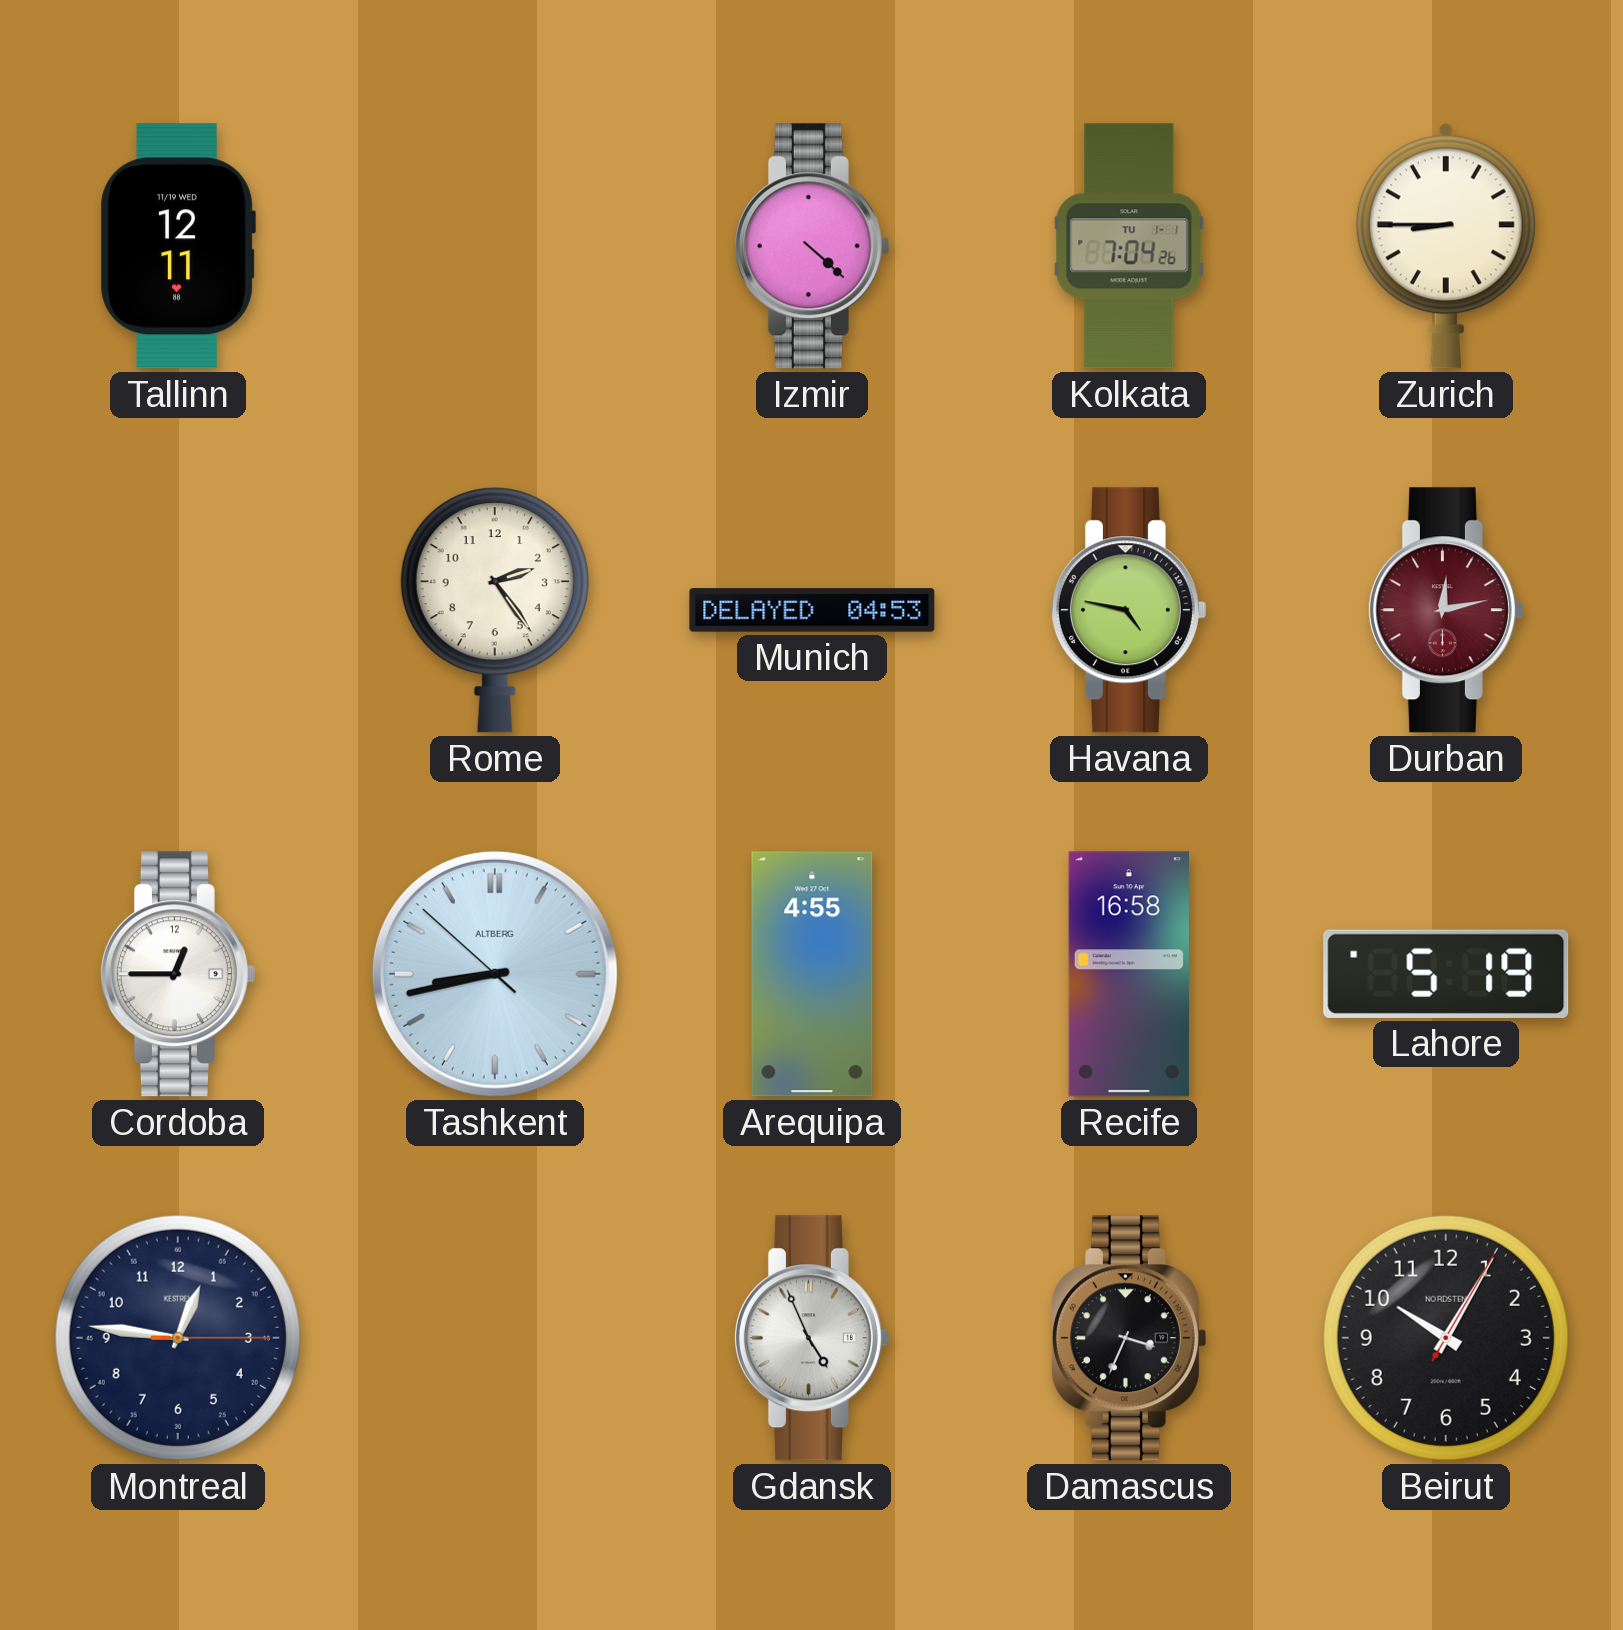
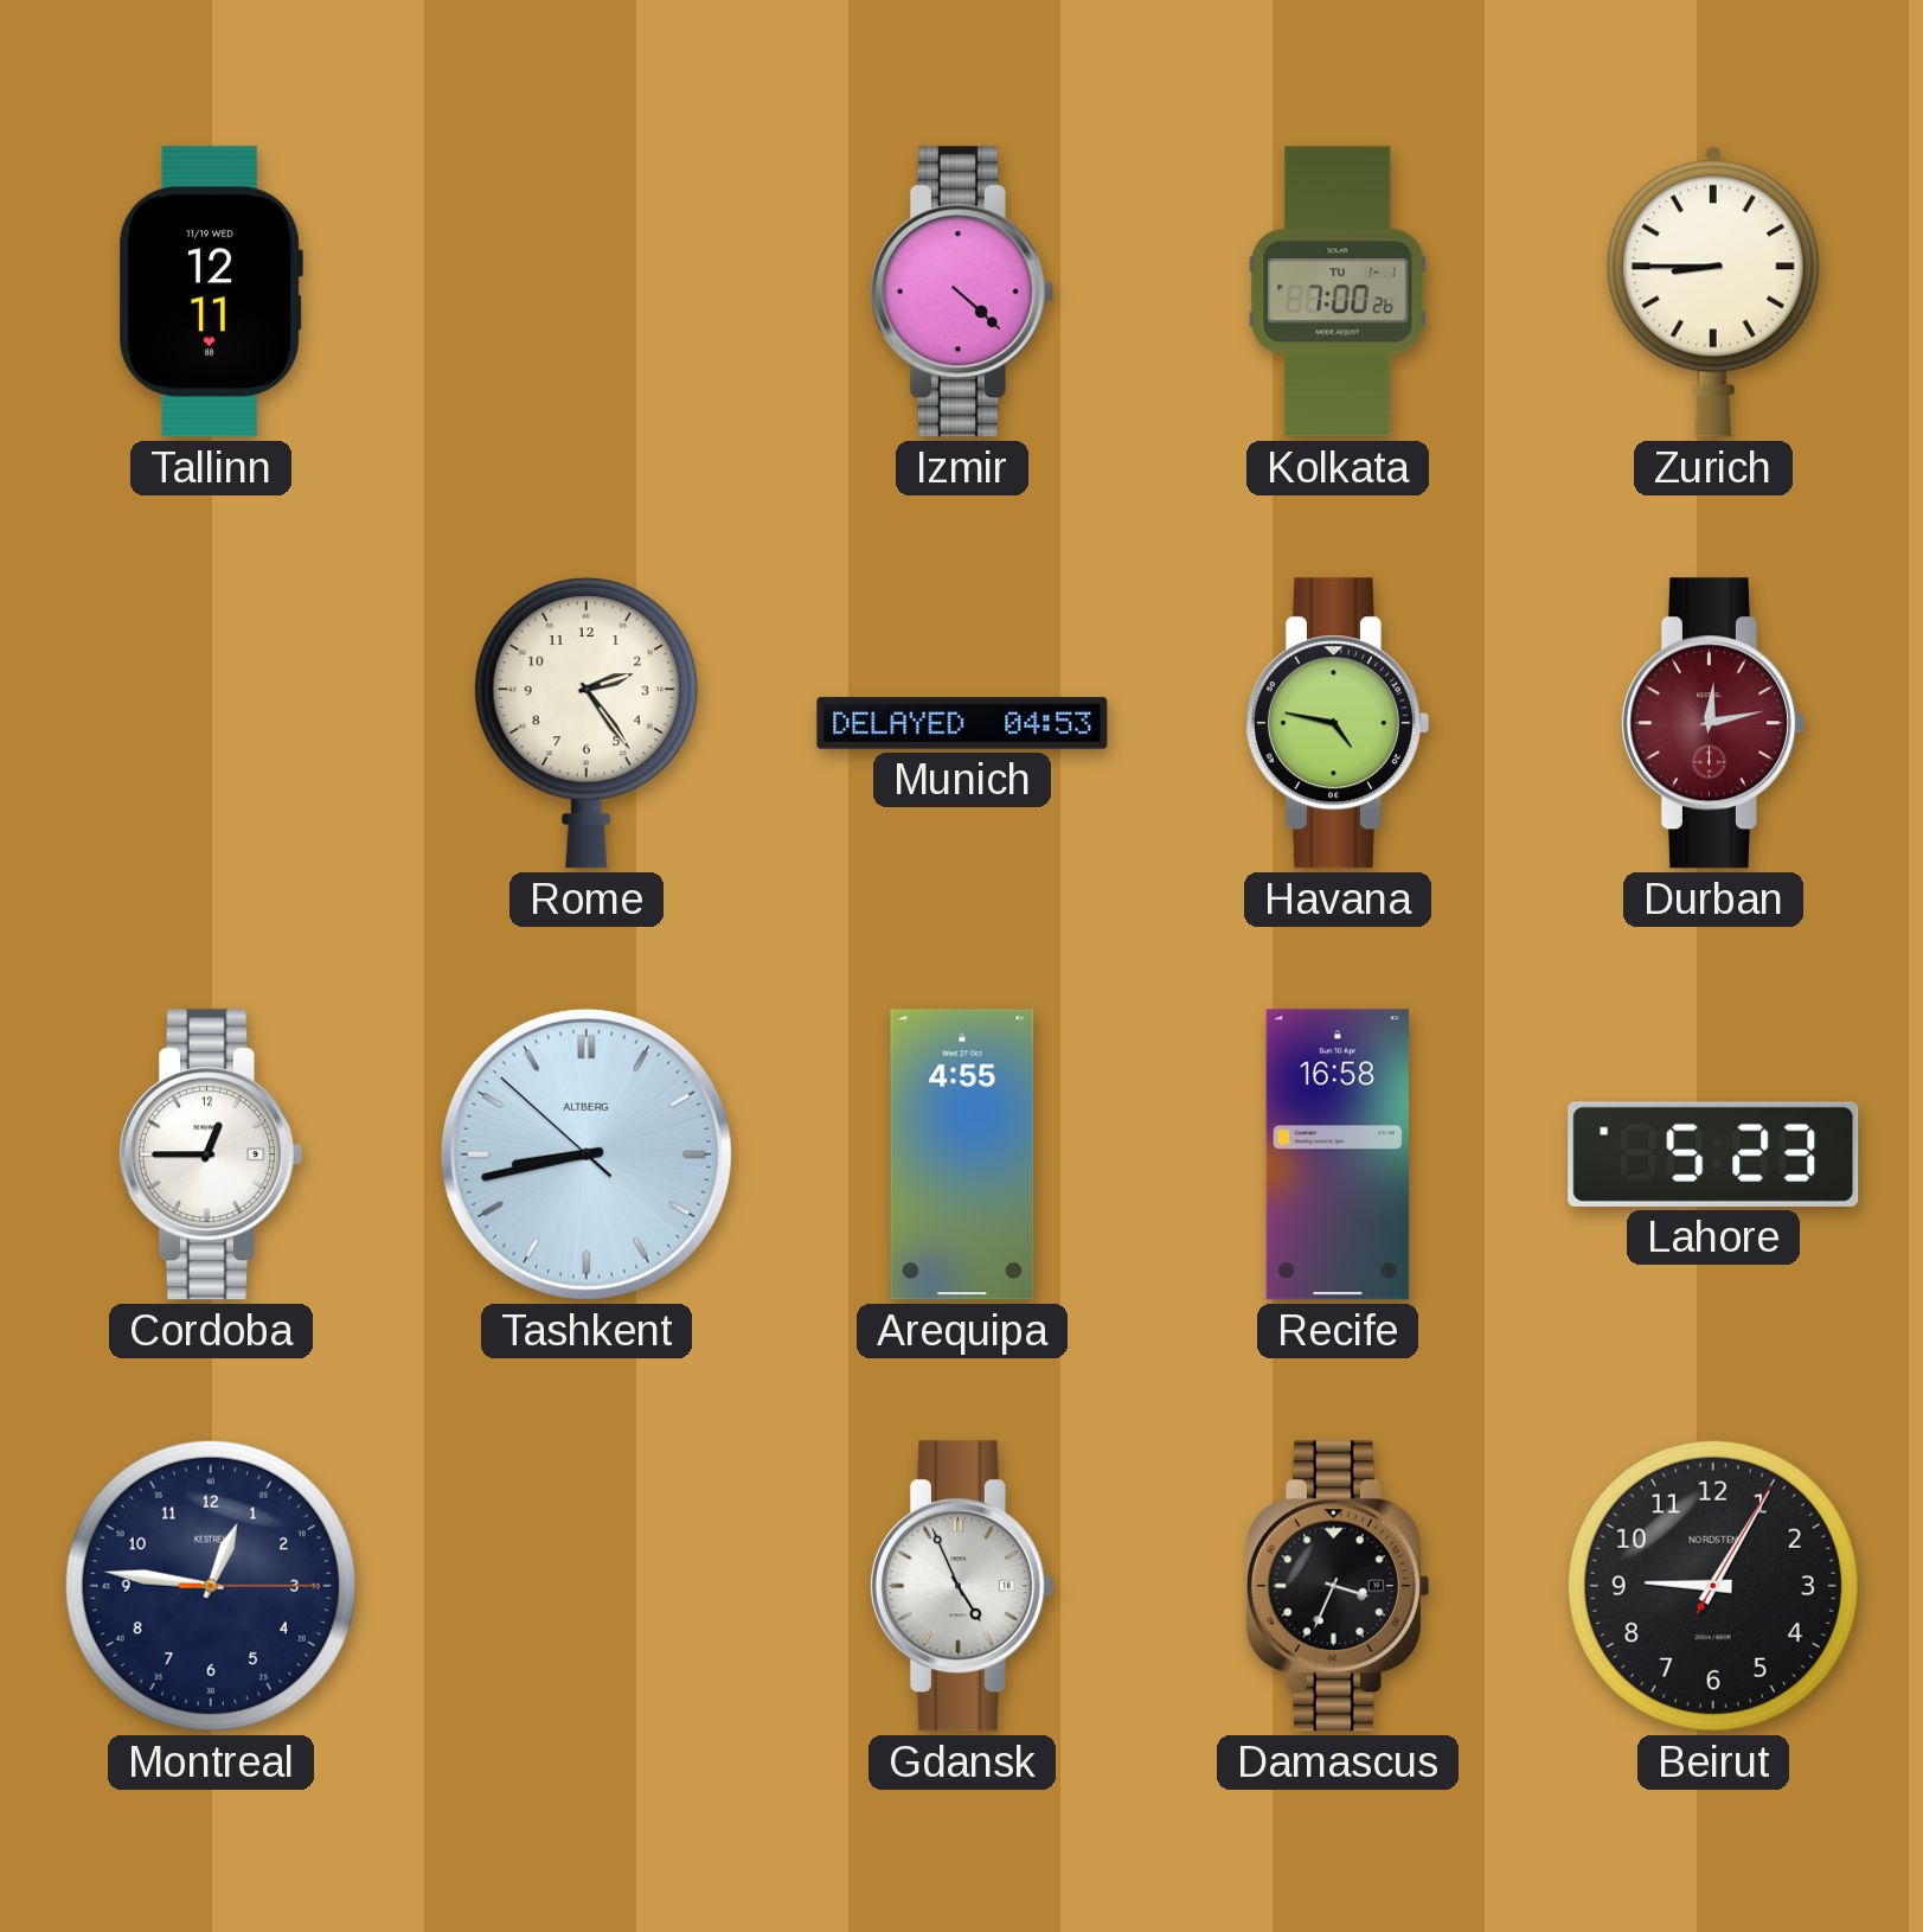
Kolkata: 7:04 -> 7:00 (1338, 292)
Lahore: 5:19 -> 5:23 (1713, 1154)
Beirut: 10:05 -> 9:05 (1713, 1586)
